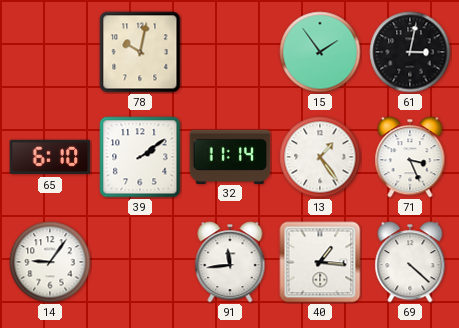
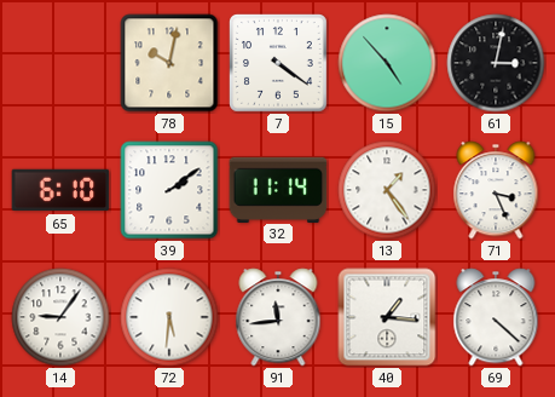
7: none -> 4:21 (279, 64)
15: 1:54 -> 4:53 (387, 63)
72: none -> 5:31 (169, 317)
